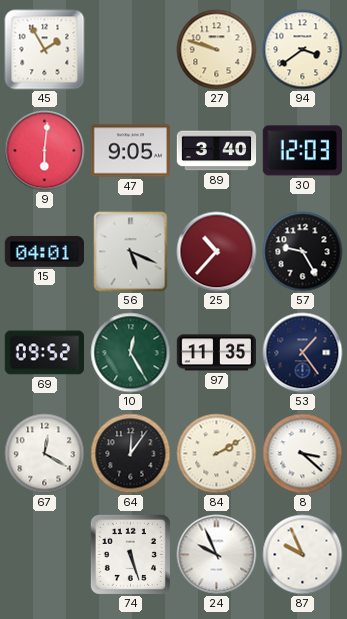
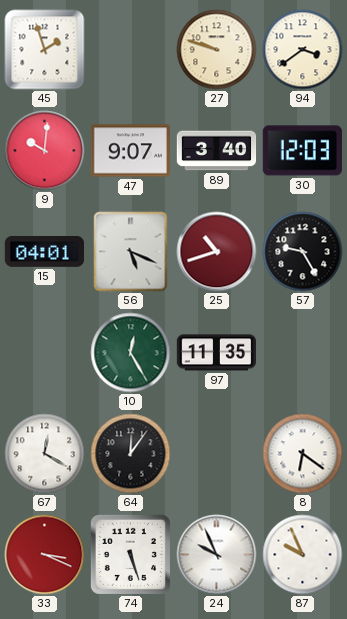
45: 1:55 -> 1:57 (45, 50)
9: 6:01 -> 10:01 (45, 151)
47: 9:05 -> 9:07 (131, 151)
25: 10:37 -> 10:42 (217, 252)
69: 09:52 -> none (44, 353)
53: 1:24 -> none (303, 353)
84: 2:10 -> none (217, 454)
8: 3:22 -> 6:21 (303, 454)
33: none -> 3:19 (45, 555)
